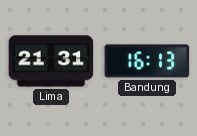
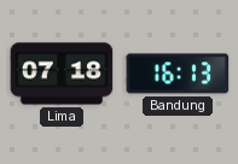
Lima: 21:31 -> 07:18 (62, 74)
